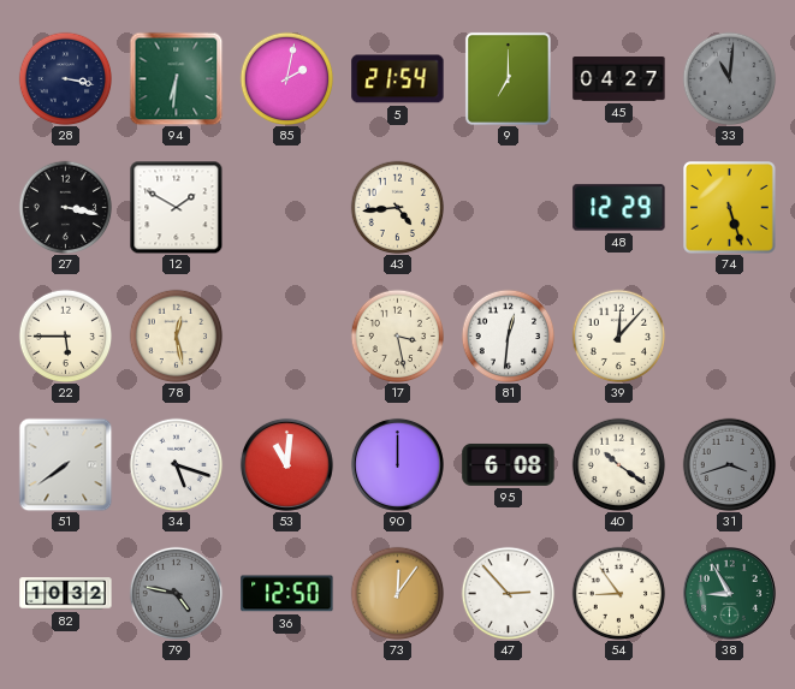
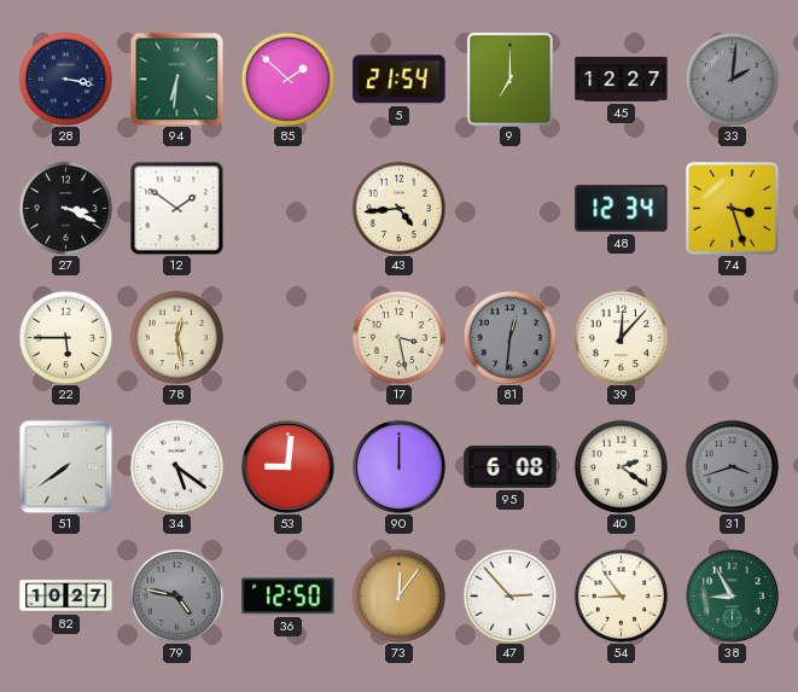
85: 2:02 -> 1:52 (287, 78)
45: 04:27 -> 12:27 (622, 80)
33: 11:01 -> 2:01 (732, 78)
27: 3:17 -> 3:19 (65, 208)
12: 1:50 -> 1:51 (176, 208)
48: 12:29 -> 12:34 (622, 209)
74: 5:27 -> 3:27 (733, 209)
81 dial: white -> grey (509, 337)
34: 5:18 -> 5:21 (176, 466)
53: 11:01 -> 9:01 (287, 466)
40: 10:21 -> 2:21 (621, 466)
82: 10:32 -> 10:27 (66, 597)
